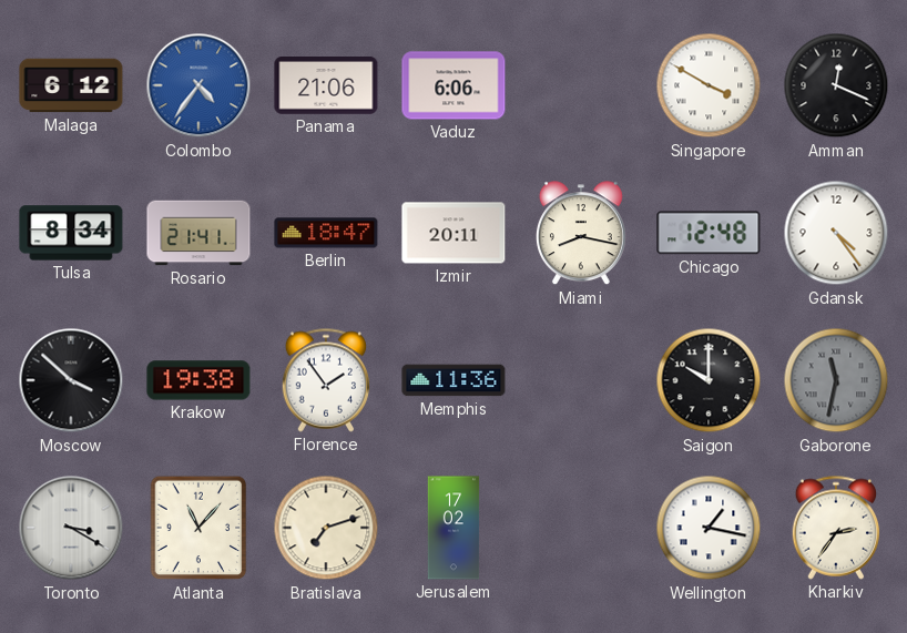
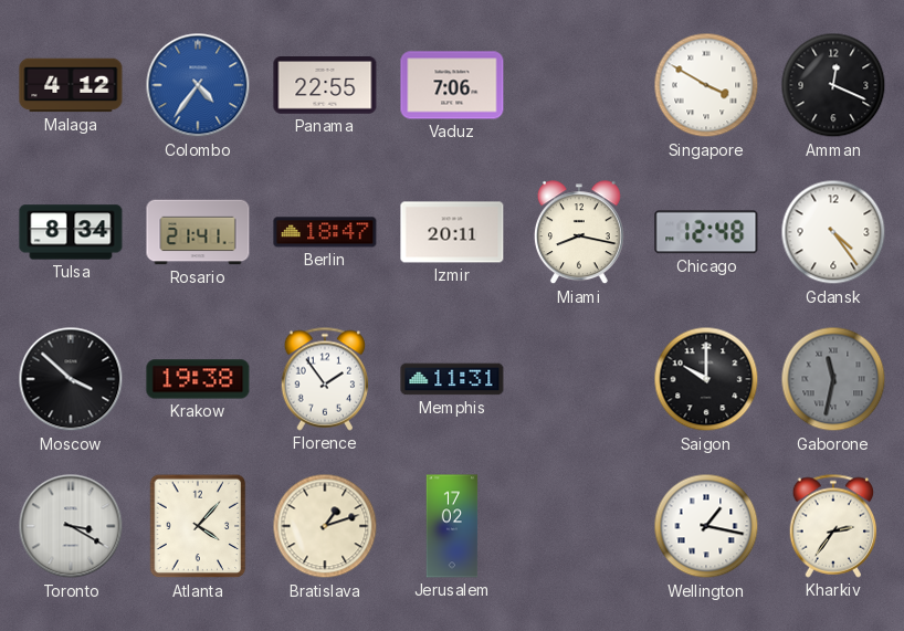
Malaga: 6:12 -> 4:12 (71, 85)
Panama: 21:06 -> 22:55 (325, 86)
Vaduz: 6:06 -> 7:06 (452, 85)
Memphis: 11:36 -> 11:31 (452, 379)
Atlanta: 11:07 -> 4:07 (198, 526)
Bratislava: 7:12 -> 1:12 (325, 526)
